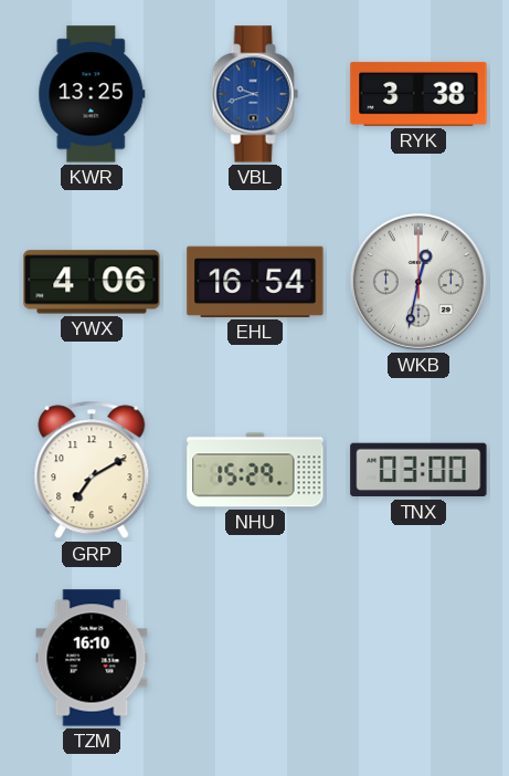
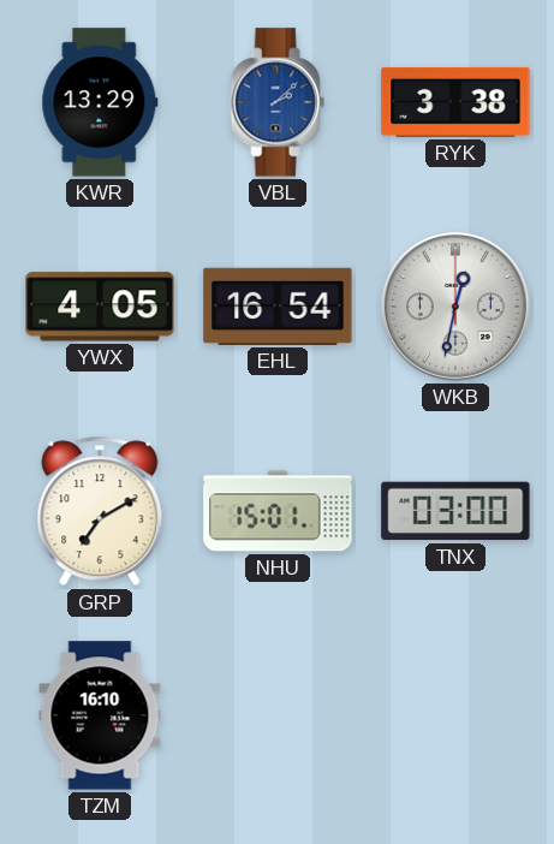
KWR: 13:25 -> 13:29 (100, 102)
VBL: 9:42 -> 2:08 (278, 102)
YWX: 4:06 -> 4:05 (100, 307)
NHU: 15:29 -> 15:01 (278, 511)
